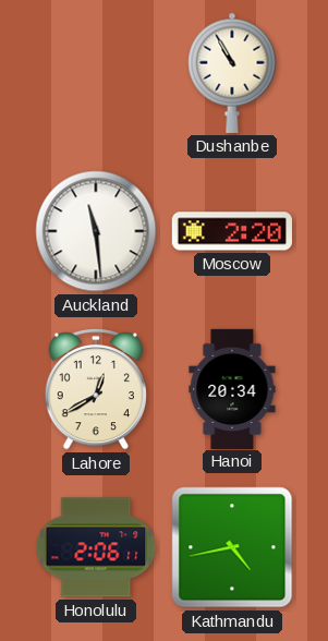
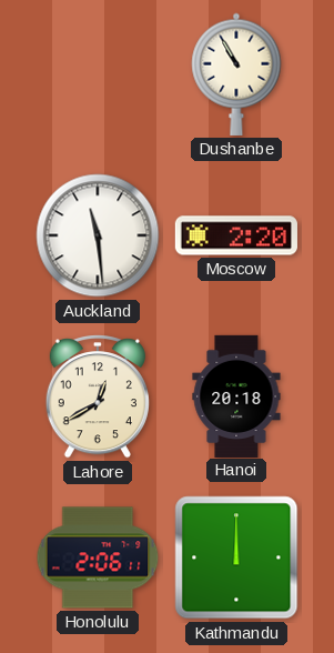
Hanoi: 20:34 -> 20:18 (236, 395)
Kathmandu: 4:43 -> 12:00 (236, 557)
